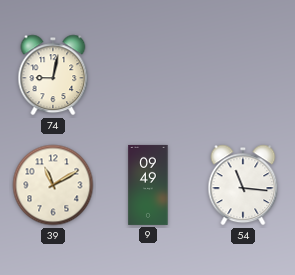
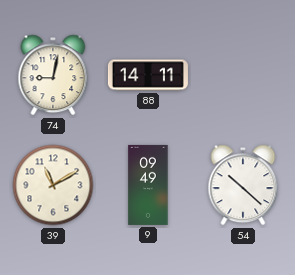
88: none -> 14:11 (148, 75)
54: 11:16 -> 10:22 (243, 185)
